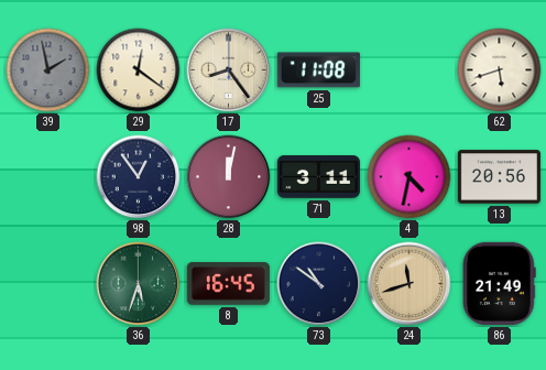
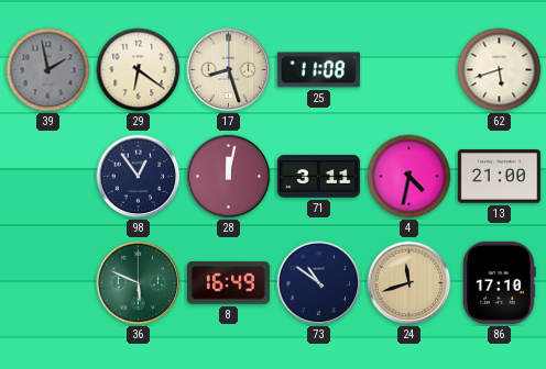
29: 12:21 -> 6:21 (139, 70)
17: 8:24 -> 8:27 (229, 70)
13: 20:56 -> 21:00 (499, 177)
36: 5:33 -> 5:49 (139, 283)
8: 16:45 -> 16:49 (228, 283)
86: 21:49 -> 17:10 (500, 282)
